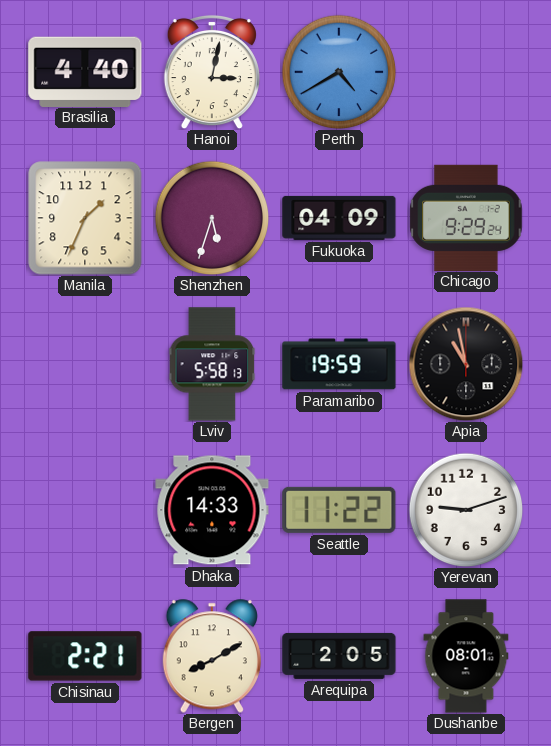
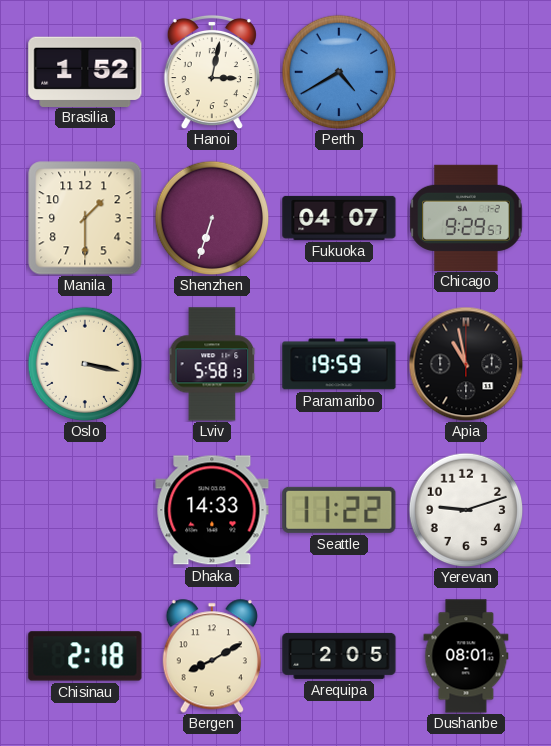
Brasilia: 4:40 -> 1:52 (85, 71)
Manila: 1:34 -> 1:30 (85, 218)
Shenzhen: 5:33 -> 6:33 (212, 218)
Fukuoka: 04:09 -> 04:07 (339, 218)
Chicago: 9:29:24 -> 9:29:57 (466, 217)
Oslo: none -> 3:17 (85, 364)
Chisinau: 2:21 -> 2:18 (85, 656)
